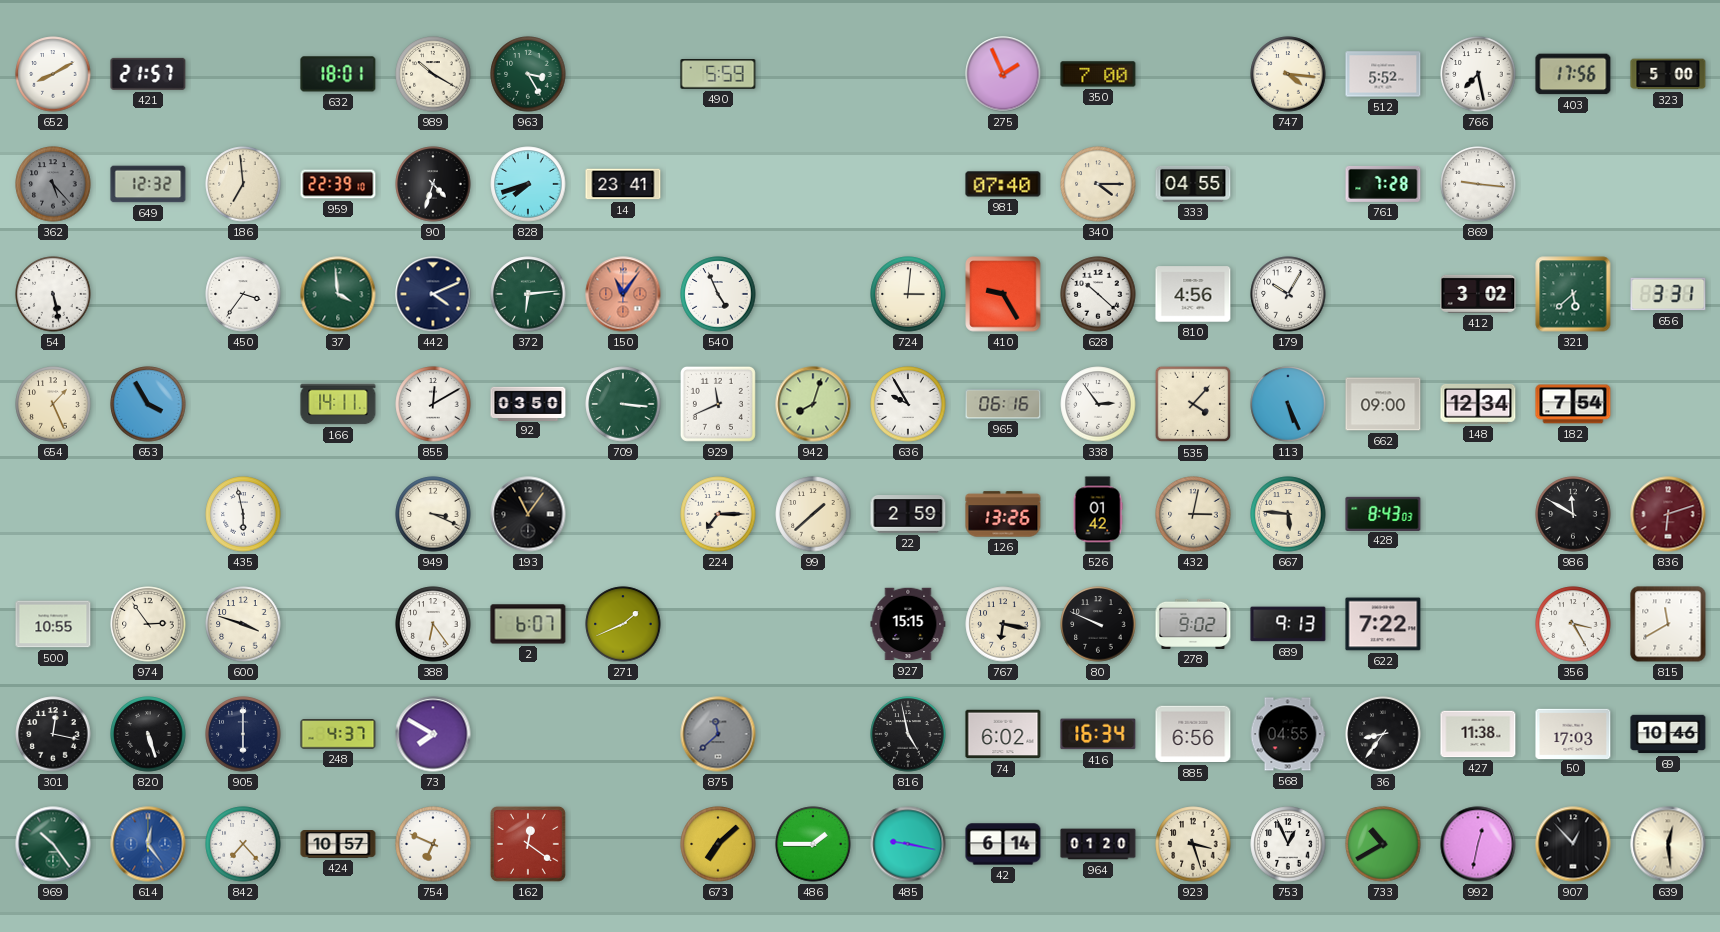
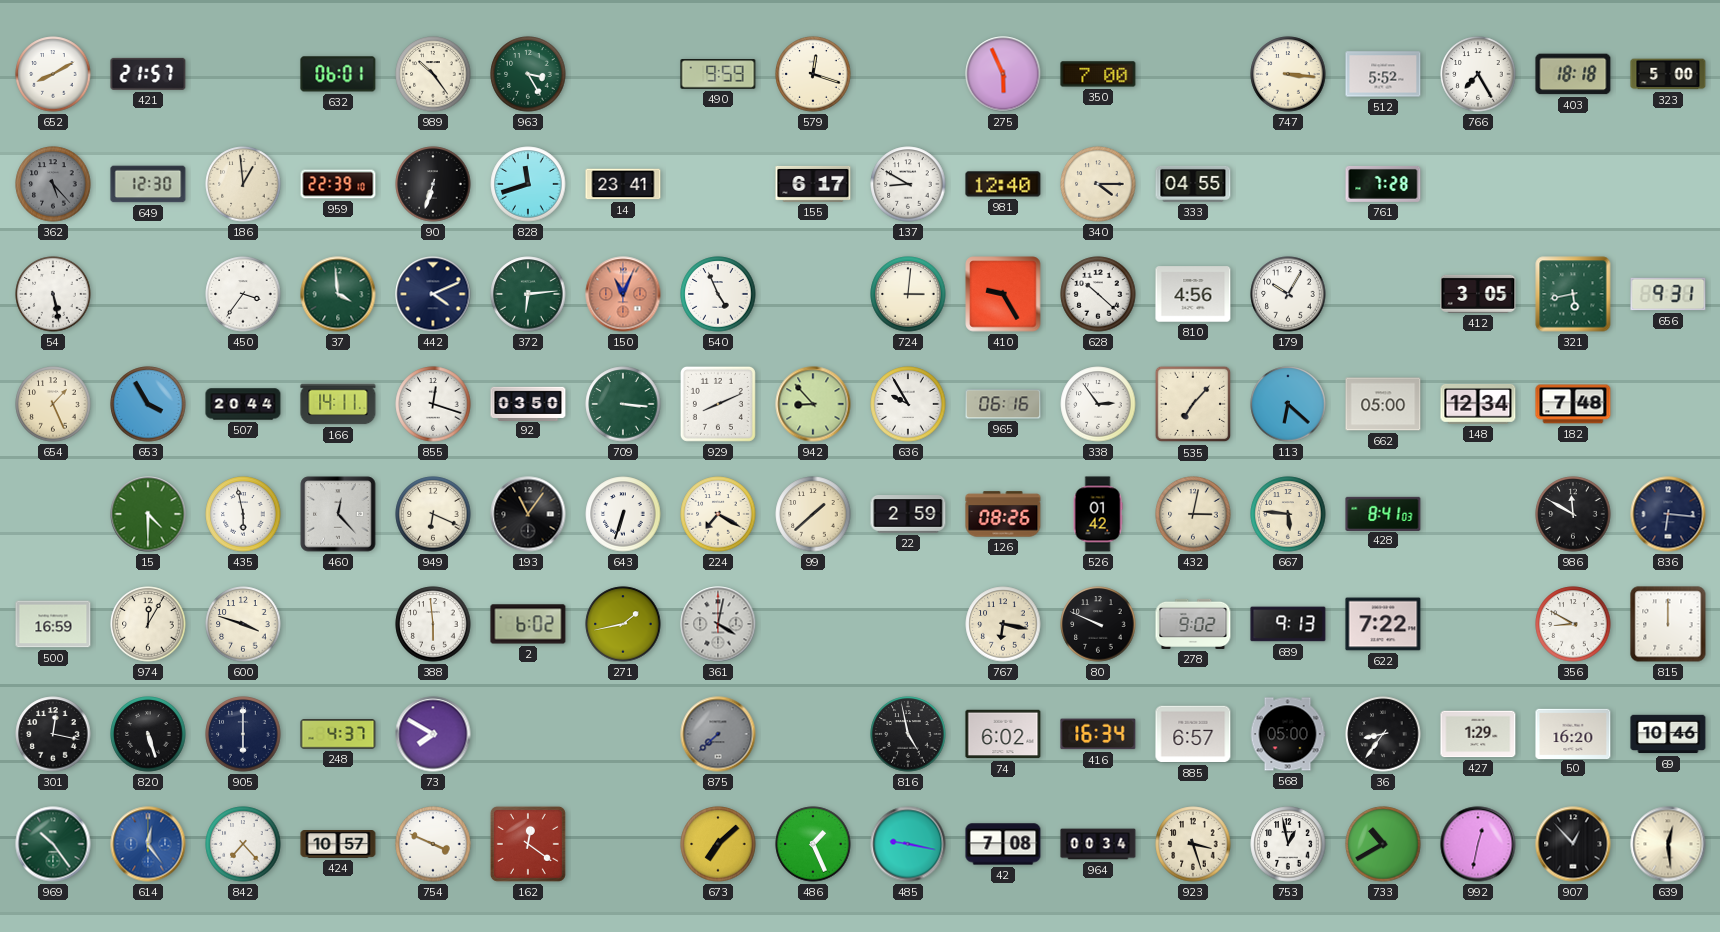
632: 18:01 -> 06:01 (338, 74)
989: 10:20 -> 10:24 (433, 74)
490: 5:59 -> 9:59 (718, 74)
579: none -> 12:18 (813, 74)
275: 1:56 -> 5:56 (1003, 74)
747: 4:16 -> 3:16 (1288, 74)
766: 7:28 -> 7:25 (1478, 74)
403: 17:56 -> 18:18 (1573, 74)
649: 12:32 -> 12:30 (148, 184)
186: 6:59 -> 12:59 (243, 184)
90: 4:33 -> 6:33 (433, 184)
828: 7:42 -> 11:42 (528, 184)
155: none -> 6:17 (813, 184)
137: none -> 8:50 (908, 184)
981: 07:40 -> 12:40 (1003, 184)
869: 9:16 -> none (1478, 184)
150: 11:06 -> 11:04 (623, 294)
412: 3:02 -> 3:05 (1478, 294)
321: 5:38 -> 5:43 (1573, 294)
656: 3:31 -> 9:31 (1668, 294)
507: none -> 20:44 (243, 404)
855: 12:10 -> 12:18 (433, 404)
929: 11:41 -> 8:11 (718, 404)
942: 8:03 -> 8:53 (813, 404)
535: 4:07 -> 7:07 (1193, 404)
113: 5:26 -> 6:22 (1288, 404)
662: 09:00 -> 05:00 (1383, 404)
182: 7:54 -> 7:48 (1573, 404)
15: none -> 4:30 (148, 514)
460: none -> 12:23 (338, 514)
949: 3:19 -> 6:19 (433, 514)
643: none -> 6:33 (623, 514)
224: 7:15 -> 7:20 (718, 514)
126: 13:26 -> 08:26 (1003, 514)
428: 8:43 -> 8:41 (1383, 513)
836: 6:12 -> 6:16 (1668, 514)
836 dial: burgundy -> navy (1668, 514)
500: 10:55 -> 16:59 (53, 624)
974: 2:54 -> 12:05 (148, 624)
388: 6:24 -> 5:59 (433, 624)
2: 6:07 -> 6:02 (528, 624)
271: 1:41 -> 1:43 (623, 624)
361: none -> 4:02 (718, 624)
927: 15:15 -> none (908, 624)
356: 3:25 -> 8:50 (1573, 624)
815: 11:40 -> 12:00 (1668, 624)
875: 11:38 -> 7:38 (718, 734)
885: 6:56 -> 6:57 (1193, 734)
568: 04:55 -> 05:00 (1288, 734)
427: 11:38 -> 1:29 (1478, 734)
50: 17:03 -> 16:20 (1573, 733)
754: 6:49 -> 3:49 (433, 844)
486: 1:45 -> 1:26 (813, 844)
42: 6:14 -> 7:08 (1003, 844)
964: 01:20 -> 00:34 (1098, 844)
753: 12:56 -> 12:58 (1288, 844)
